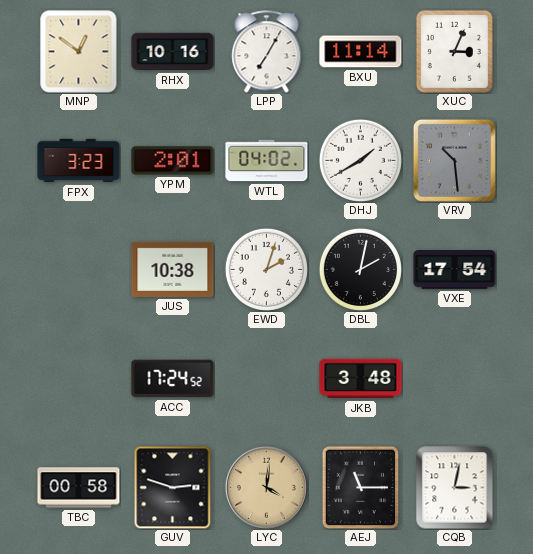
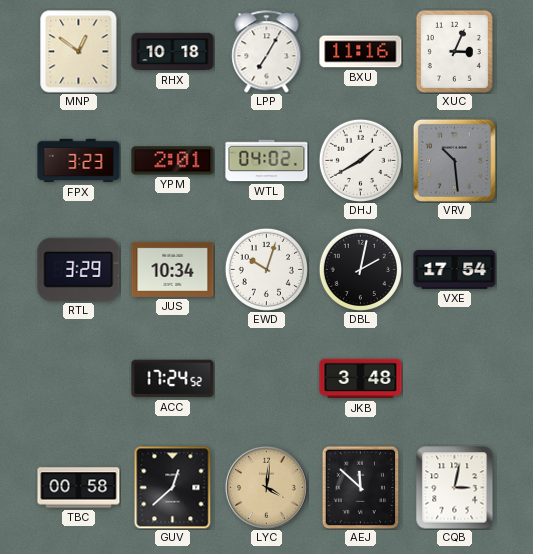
RHX: 10:16 -> 10:18 (173, 52)
BXU: 11:14 -> 11:16 (361, 52)
RTL: none -> 3:29 (79, 269)
JUS: 10:38 -> 10:34 (173, 269)
EWD: 2:03 -> 10:03 (266, 269)
GUV: 2:48 -> 12:38 (173, 487)
AEJ: 11:15 -> 11:52 (361, 487)
